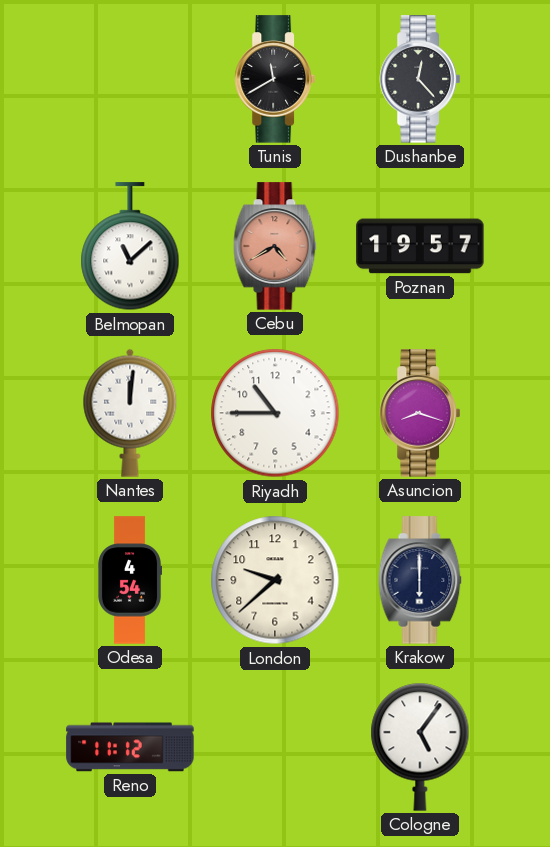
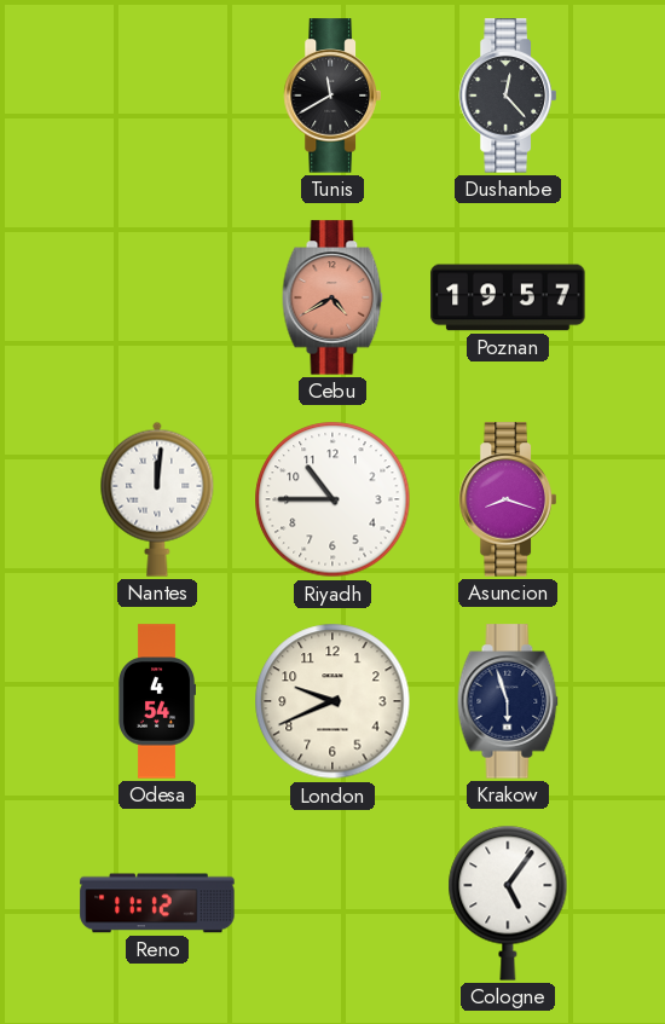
Belmopan: 11:08 -> none (130, 247)
London: 9:38 -> 9:41 (332, 701)
Krakow: 6:00 -> 5:57 (508, 701)
